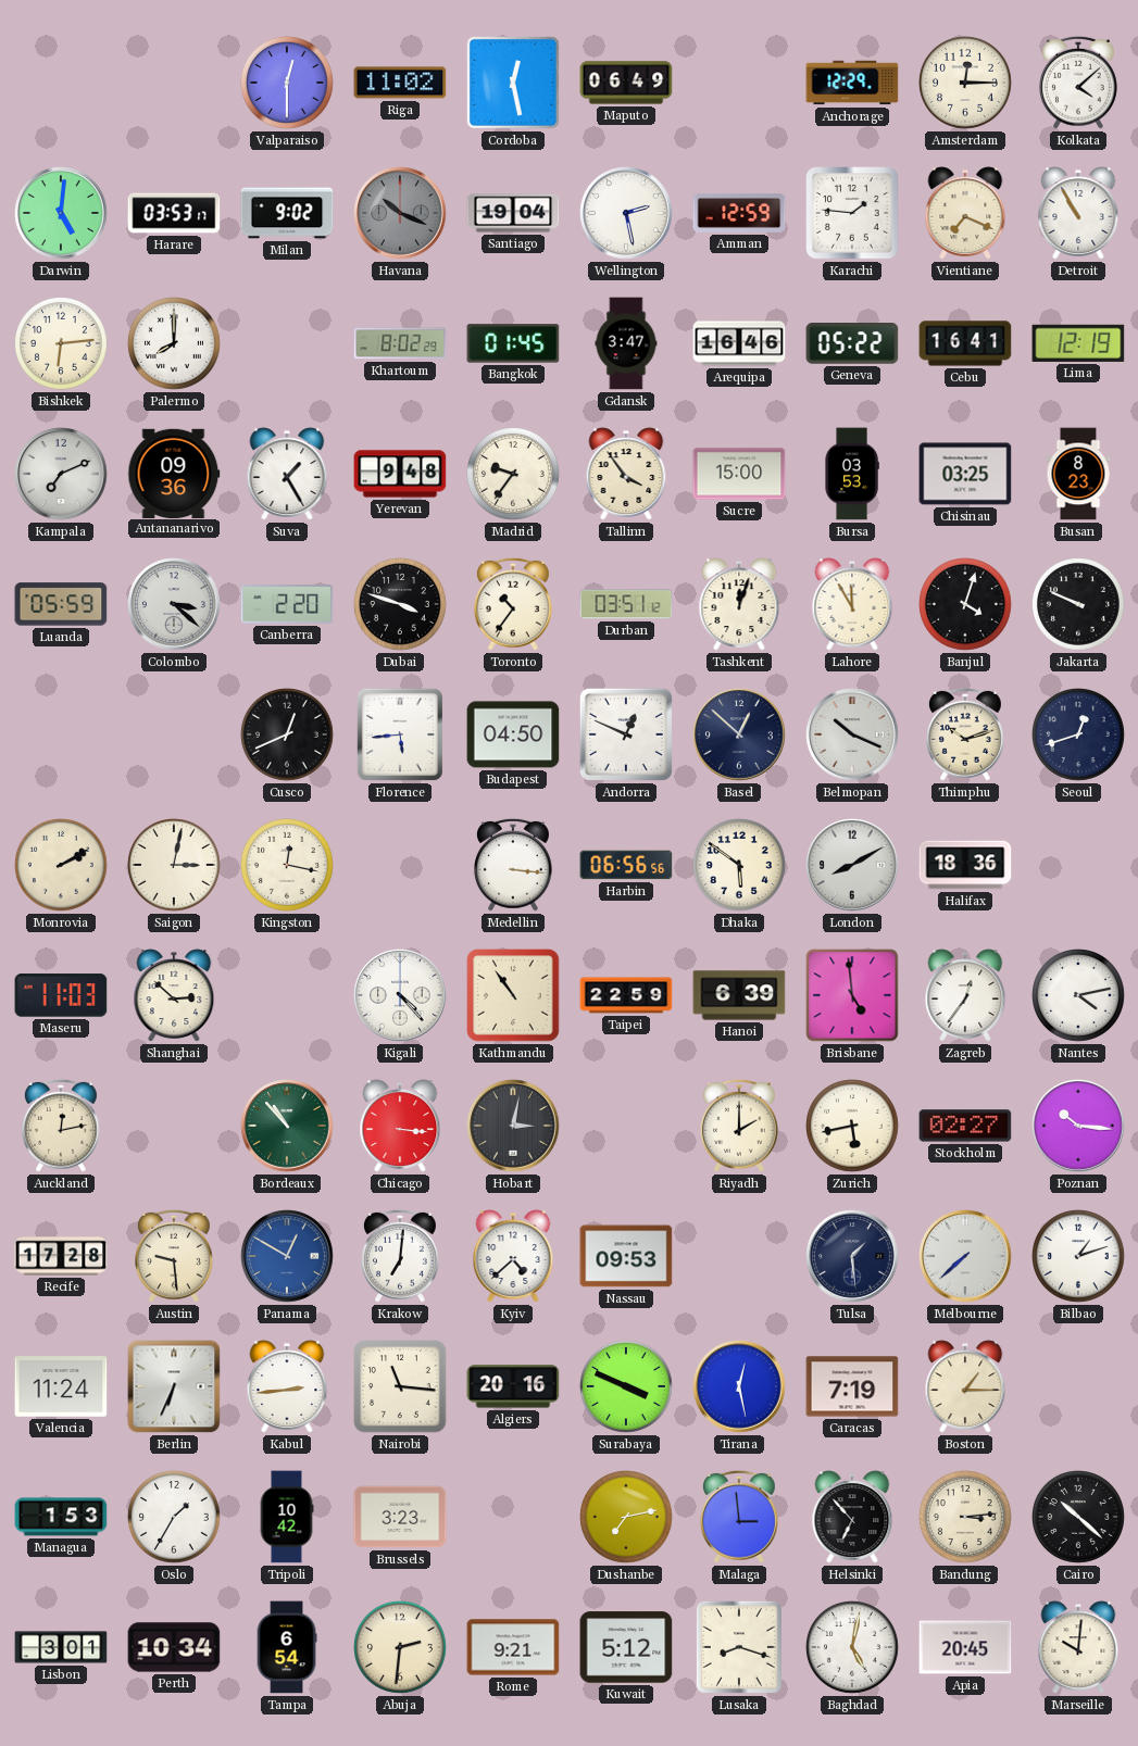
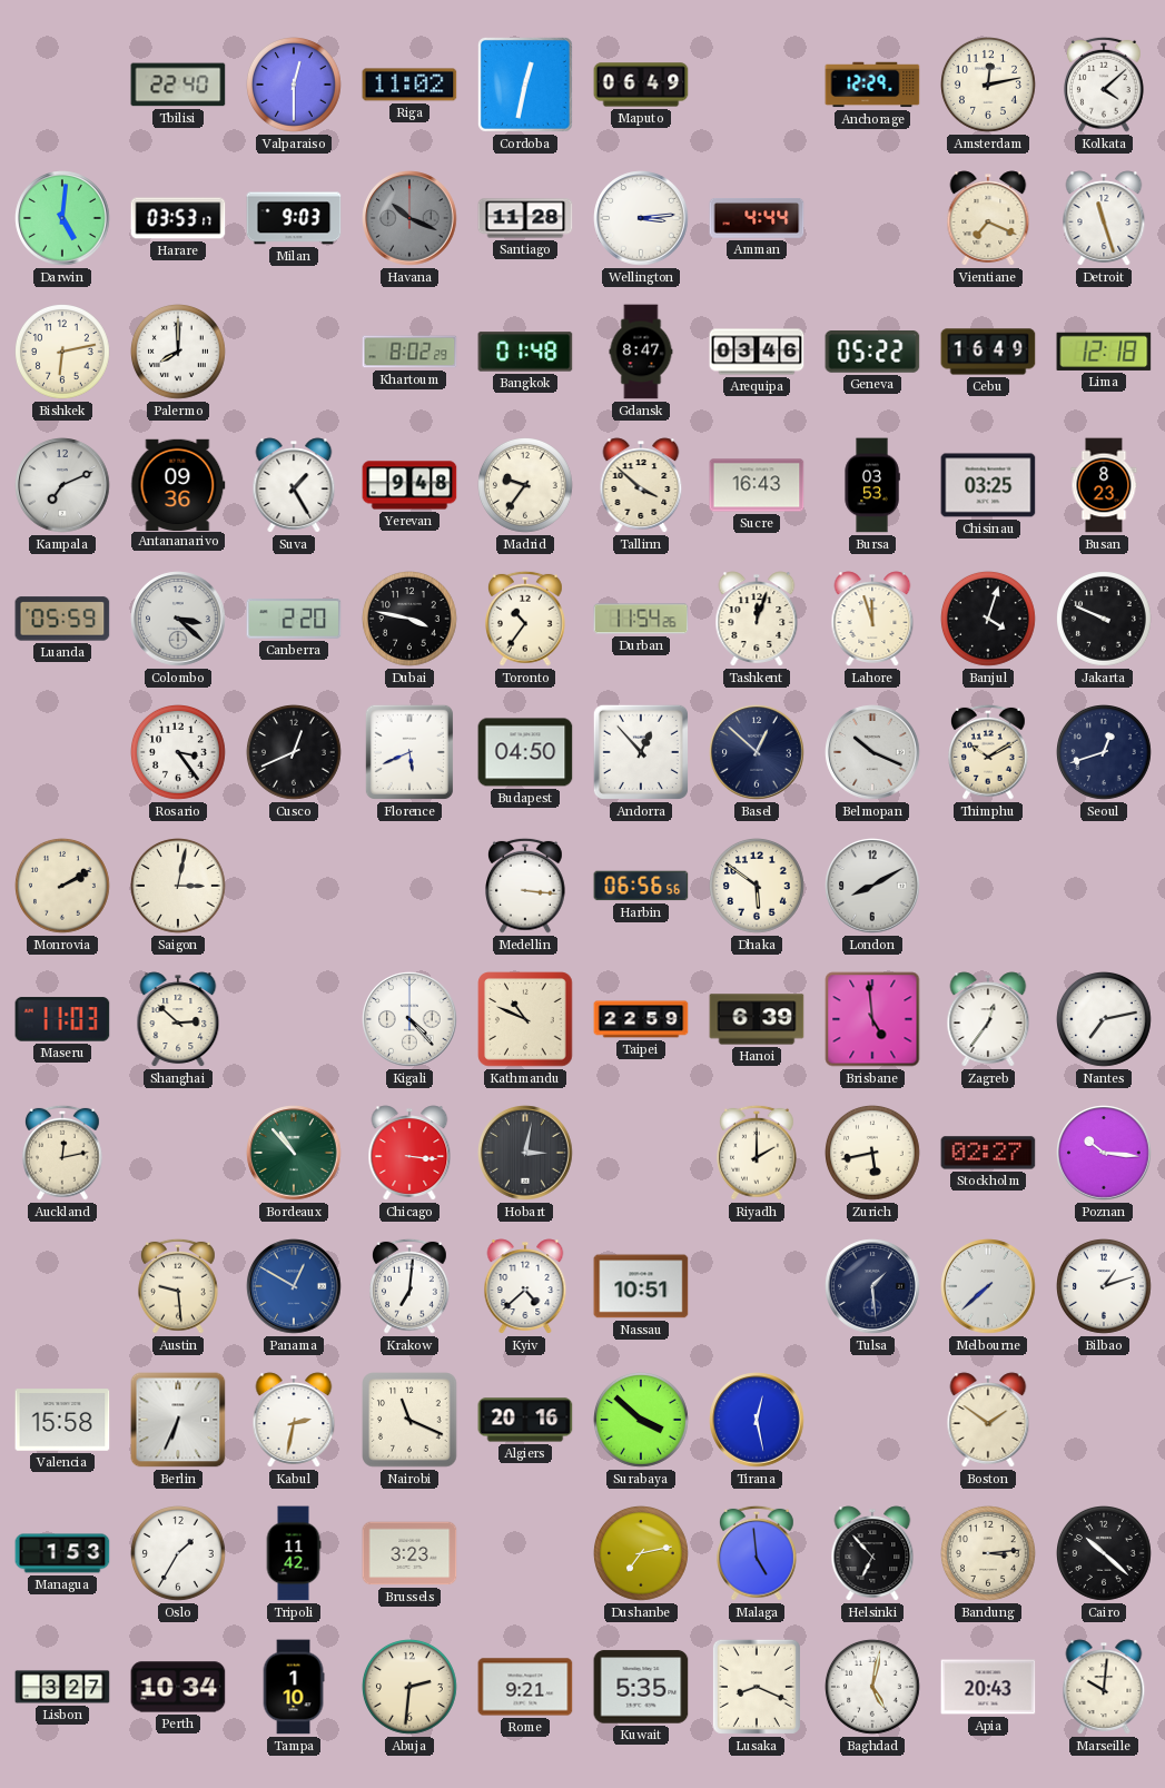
Tbilisi: none -> 22:40 (178, 85)
Cordoba: 12:28 -> 12:32 (525, 85)
Amsterdam: 12:15 -> 12:13 (989, 86)
Milan: 9:02 -> 9:03 (294, 218)
Santiago: 19:04 -> 11:28 (525, 218)
Wellington: 2:28 -> 3:14 (641, 218)
Amman: 12:59 -> 4:44 (757, 219)
Karachi: 1:46 -> none (852, 213)
Detroit: 10:55 -> 11:27 (1104, 218)
Bishkek: 6:14 -> 6:13 (63, 353)
Bangkok: 01:45 -> 01:48 (525, 352)
Gdansk: 3:47 -> 8:47 (641, 352)
Arequipa: 16:46 -> 03:46 (757, 352)
Cebu: 16:41 -> 16:49 (988, 352)
Lima: 12:19 -> 12:18 (1104, 352)
Tallinn: 3:54 -> 3:52 (641, 485)
Sucre: 15:00 -> 16:43 (757, 485)
Dubai: 3:48 -> 3:47 (411, 620)
Durban: 03:51 -> 11:54 (641, 619)
Lahore: 11:55 -> 11:57 (872, 619)
Rosario: none -> 3:24 (179, 753)
Florence: 5:44 -> 5:41 (409, 752)
Andorra: 12:49 -> 12:53 (641, 752)
Thimphu: 10:12 -> 10:10 (989, 752)
Kingston: 12:17 -> none (288, 866)
Halifax: 18:36 -> none (965, 865)
Kathmandu: 10:54 -> 10:49 (525, 1019)
Nantes: 4:13 -> 7:13 (1105, 1020)
Recife: 17:28 -> none (61, 1256)
Nassau: 09:53 -> 10:51 (641, 1286)
Valencia: 11:24 -> 15:58 (62, 1420)
Kabul: 2:44 -> 2:32 (294, 1420)
Nairobi: 11:16 -> 11:19 (409, 1420)
Surabaya: 3:49 -> 3:52 (642, 1421)
Caracas: 7:19 -> none (852, 1386)
Boston: 1:15 -> 1:51 (988, 1420)
Tripoli: 10:42 -> 11:42 (294, 1553)
Malaga: 2:59 -> 4:59 (758, 1553)
Lisbon: 3:01 -> 3:27 (62, 1687)
Tampa: 6:54 -> 1:10 (294, 1687)
Kuwait: 5:12 -> 5:35 (641, 1687)
Lusaka: 8:18 -> 8:19 (757, 1687)
Apia: 20:45 -> 20:43 (988, 1687)
